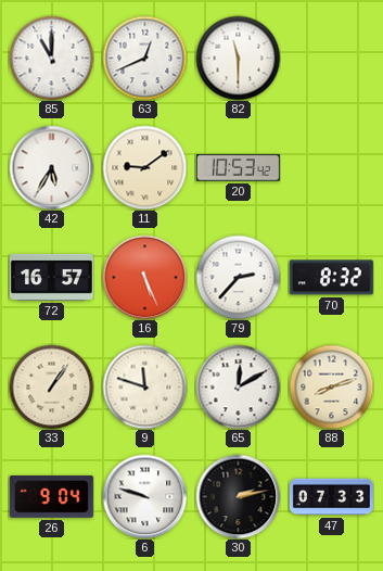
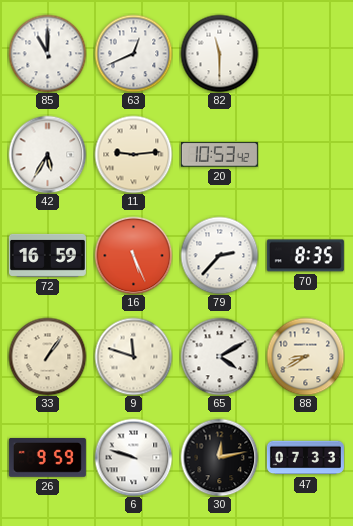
11: 9:09 -> 9:14 (133, 154)
72: 16:57 -> 16:59 (47, 255)
70: 8:32 -> 8:35 (305, 256)
65: 12:10 -> 4:10 (219, 356)
88: 8:12 -> 8:40 (305, 356)
26: 9:04 -> 9:59 (47, 457)
30: 2:13 -> 12:13 (219, 457)
